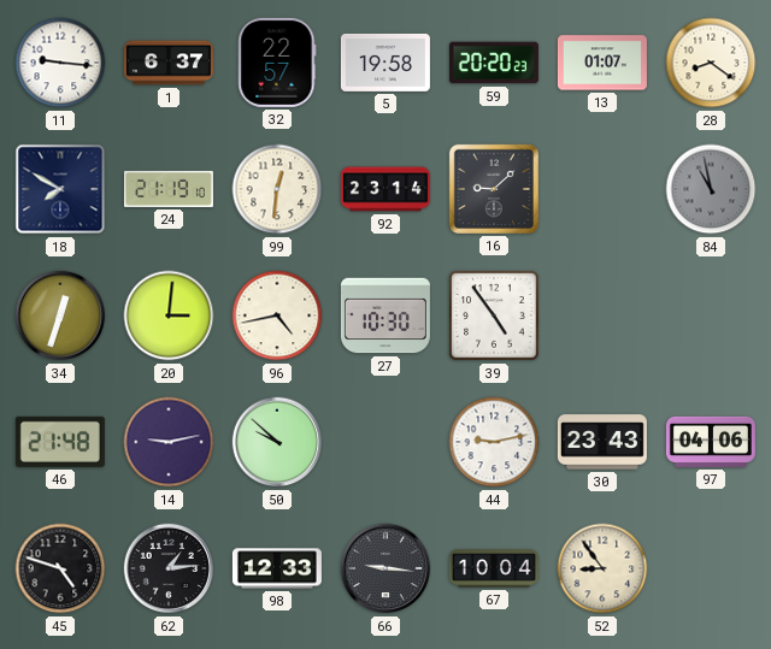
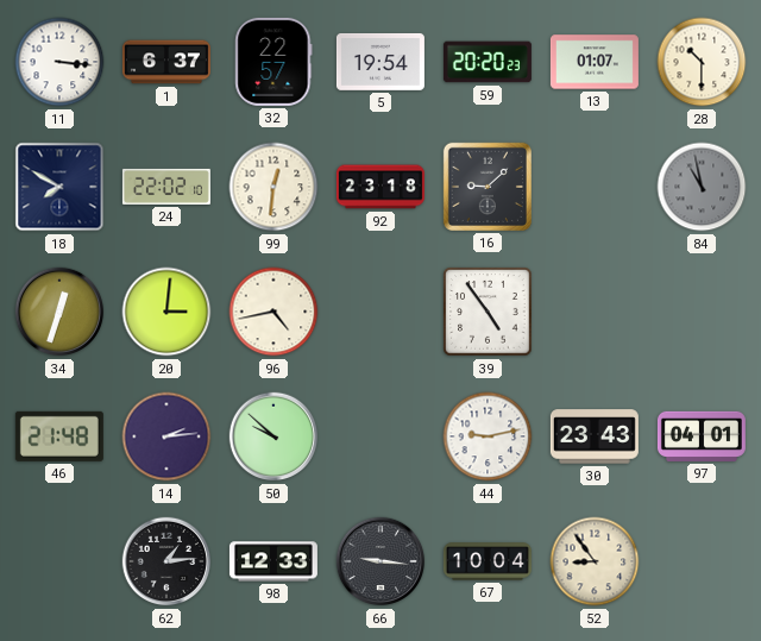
11: 9:16 -> 3:16 (59, 62)
5: 19:58 -> 19:54 (380, 62)
28: 8:21 -> 10:30 (702, 62)
24: 21:19 -> 22:02 (166, 187)
92: 23:14 -> 23:18 (380, 187)
27: 10:30 -> none (385, 315)
14: 9:13 -> 2:14 (166, 436)
97: 04:06 -> 04:01 (702, 436)
45: 4:48 -> none (60, 568)
